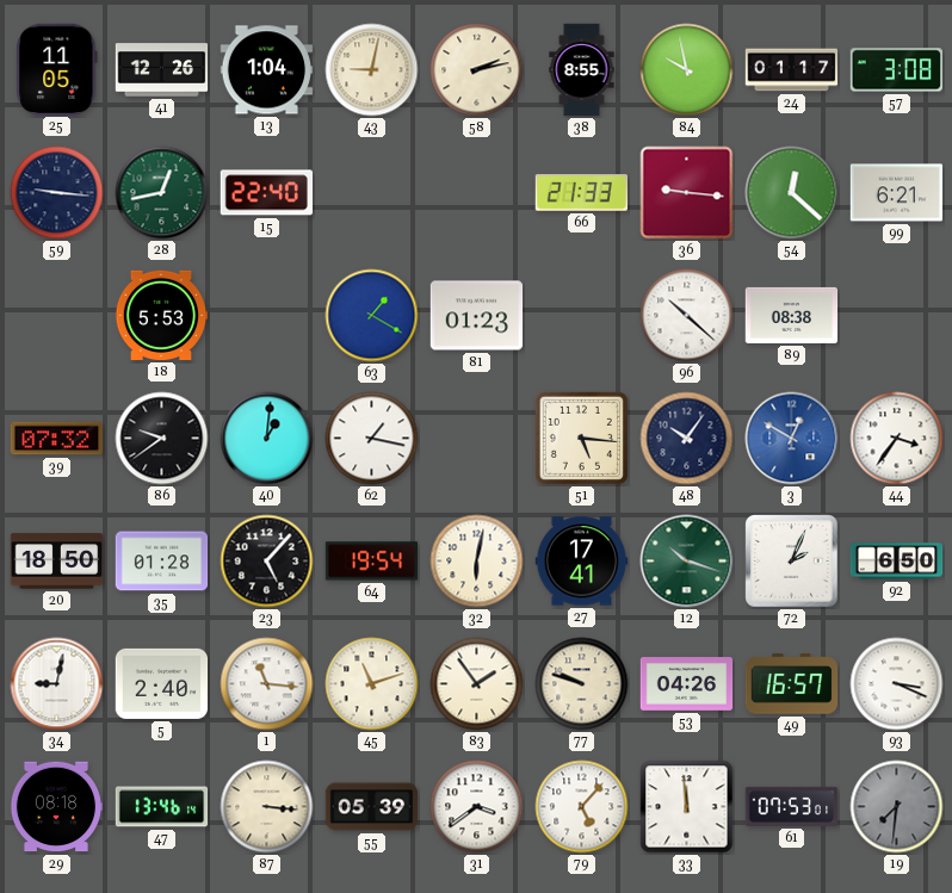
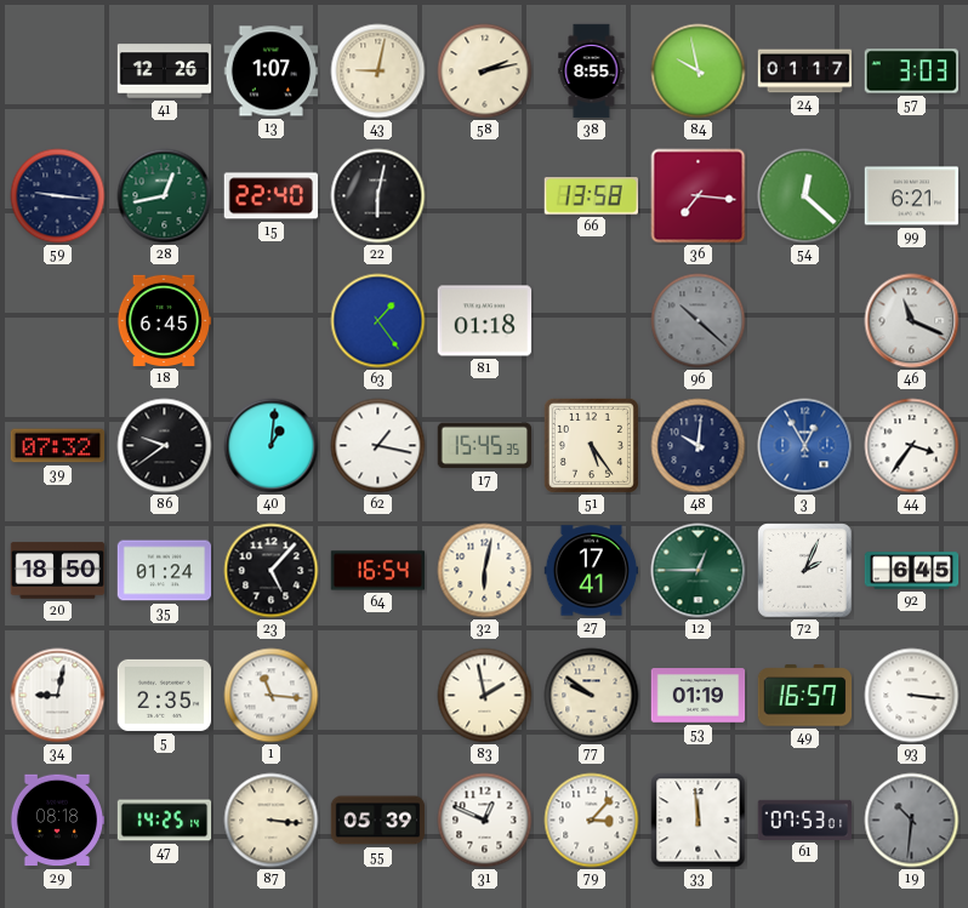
25: 11:05 -> none (57, 69)
13: 1:04 -> 1:07 (272, 72)
57: 3:08 -> 3:03 (911, 72)
22: none -> 6:02 (378, 196)
66: 21:33 -> 13:58 (591, 196)
36: 9:16 -> 7:16 (699, 196)
18: 5:53 -> 6:45 (164, 320)
63: 1:20 -> 1:24 (378, 321)
81: 01:23 -> 01:18 (485, 321)
96 dial: white -> grey (699, 321)
89: 08:38 -> none (792, 315)
46: none -> 11:19 (912, 321)
17: none -> 15:45 (484, 446)
51: 5:16 -> 5:24 (591, 445)
48: 10:06 -> 10:01 (699, 446)
3: 12:50 -> 12:55 (805, 446)
35: 01:28 -> 01:24 (165, 571)
64: 19:54 -> 16:54 (378, 571)
12: 10:18 -> 12:45 (699, 571)
92: 6:50 -> 6:45 (912, 571)
5: 2:40 -> 2:35 (165, 695)
45: 11:12 -> none (372, 684)
83: 1:54 -> 1:58 (485, 696)
77: 9:48 -> 9:51 (592, 696)
53: 04:26 -> 01:19 (699, 696)
93: 3:19 -> 3:16 (912, 696)
47: 13:46 -> 14:25 (165, 821)
31: 3:39 -> 12:49 (485, 821)
79: 5:07 -> 3:07 (592, 821)
19: 7:31 -> 10:31 (912, 821)
